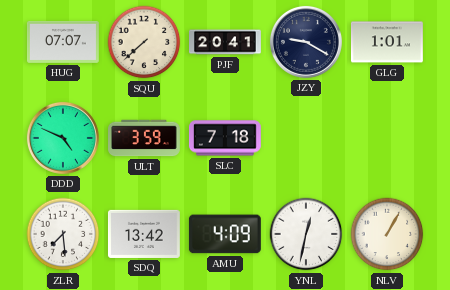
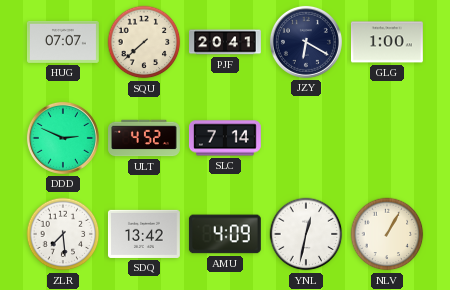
JZY: 9:20 -> 6:20 (306, 42)
GLG: 1:01 -> 1:00 (387, 42)
DDD: 4:49 -> 2:49 (63, 138)
ULT: 3:59 -> 4:52 (145, 138)
SLC: 7:18 -> 7:14 (225, 138)
